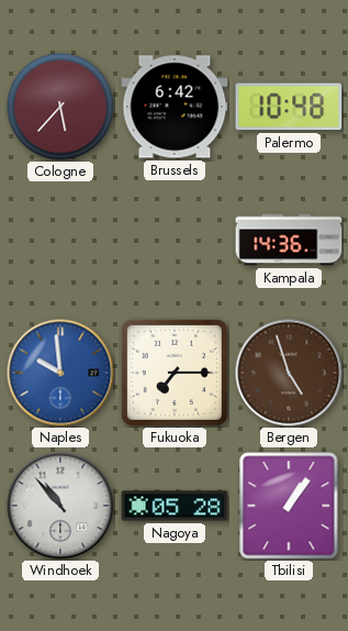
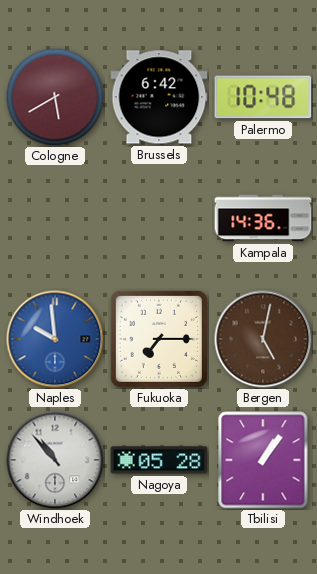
Cologne: 5:37 -> 5:40 (55, 97)
Bergen: 4:57 -> 5:02 (263, 339)
